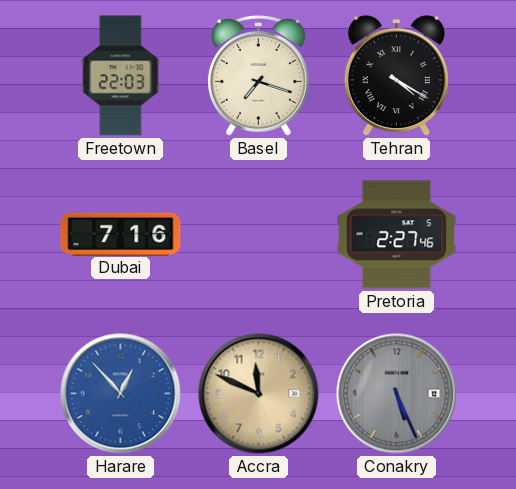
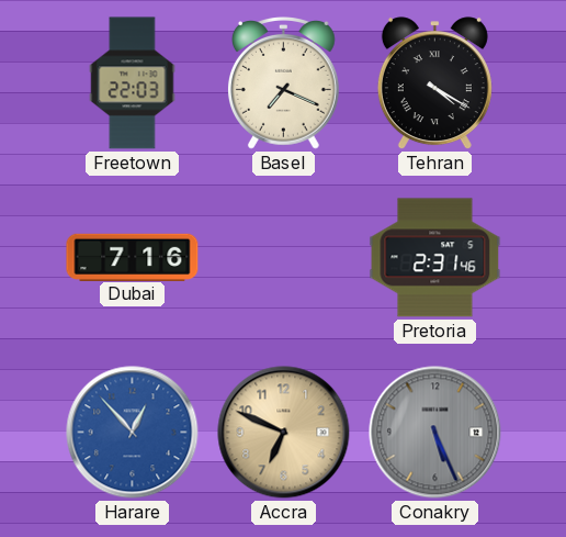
Basel: 7:18 -> 7:19 (283, 83)
Pretoria: 2:27 -> 2:31 (435, 258)
Accra: 11:49 -> 6:49 (284, 433)
